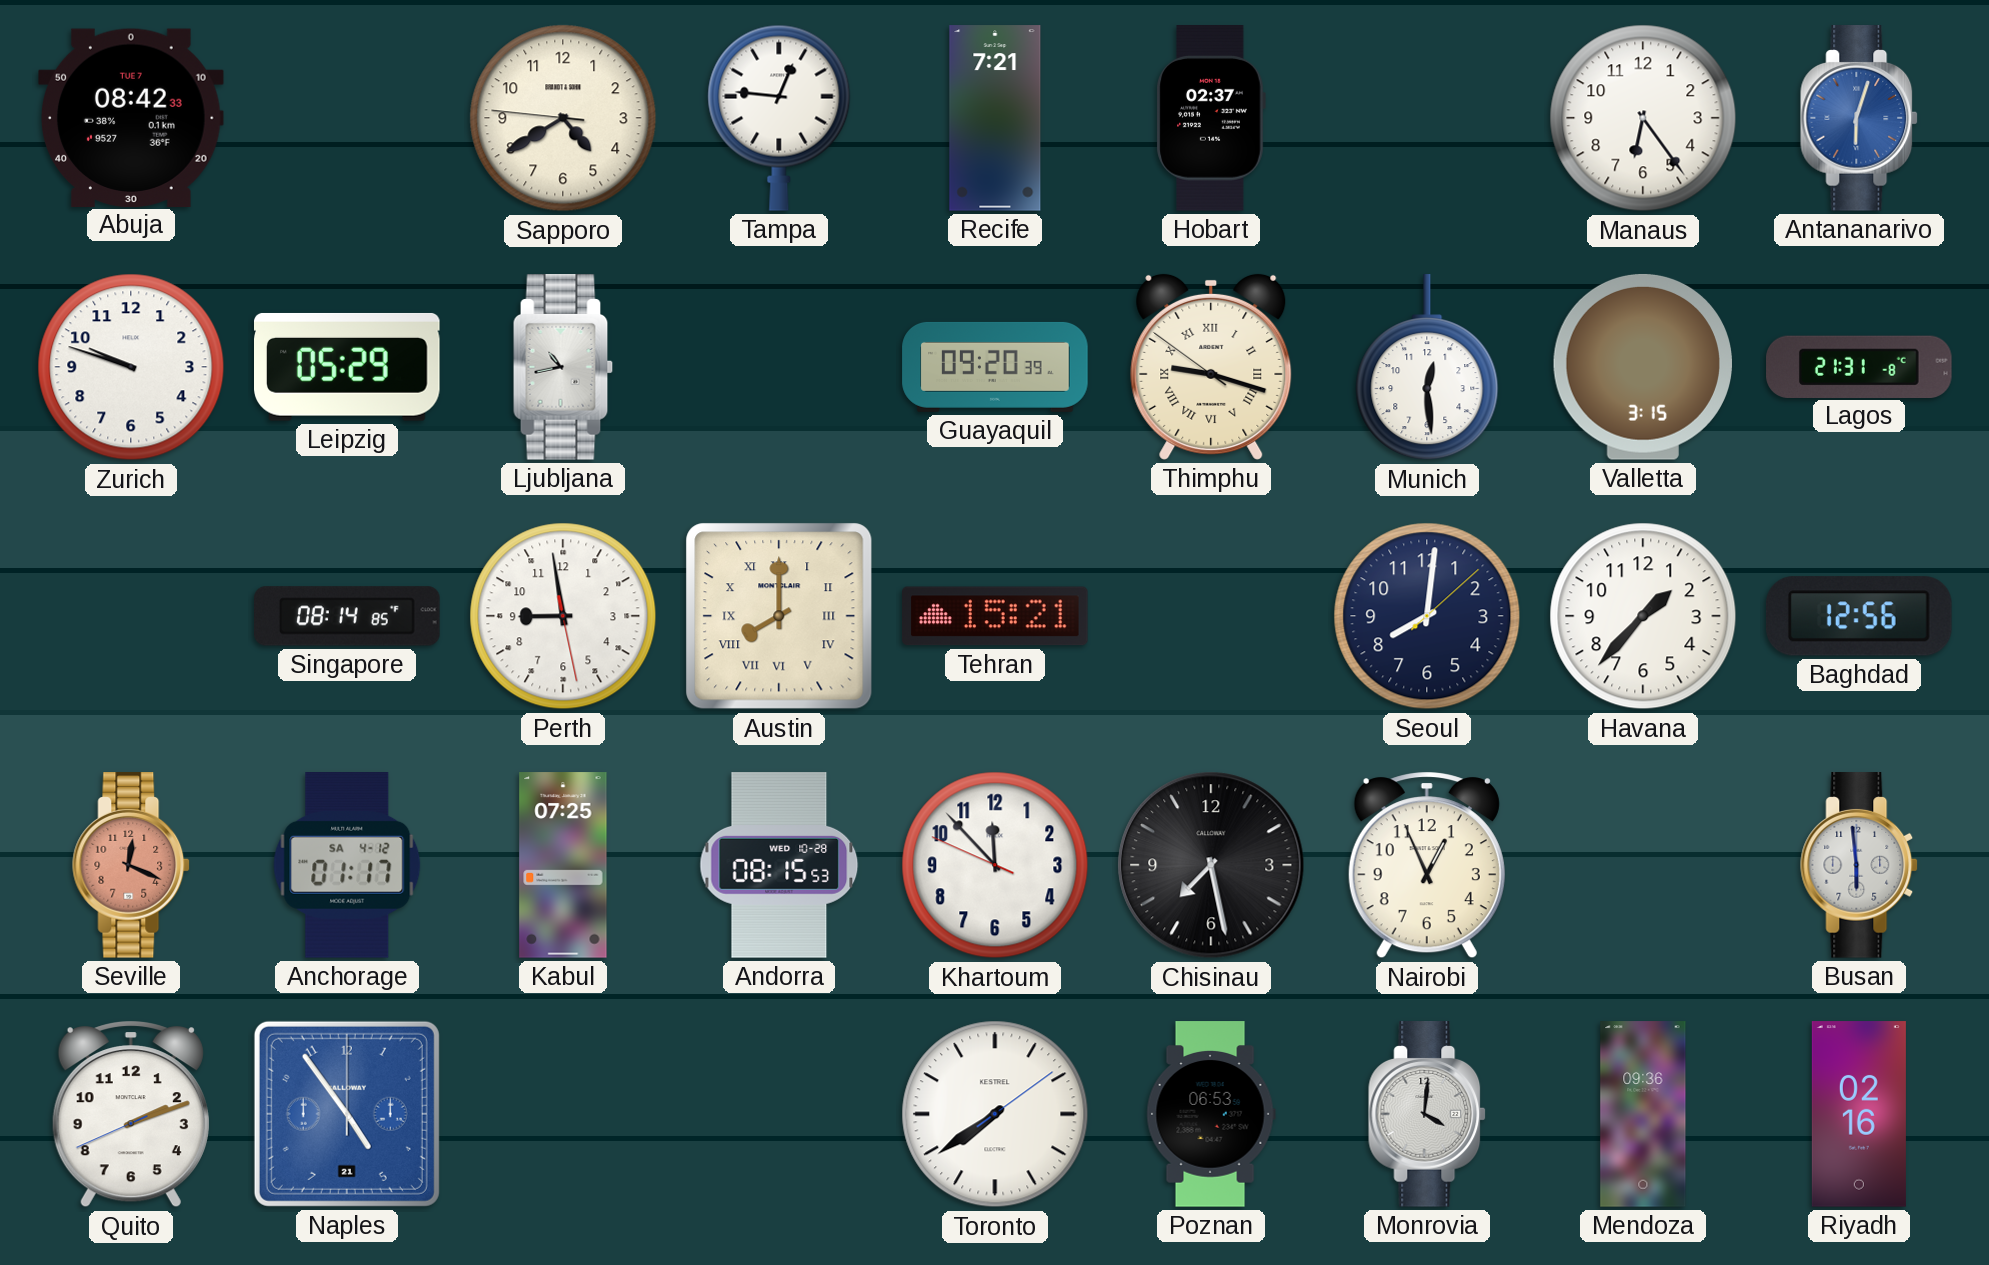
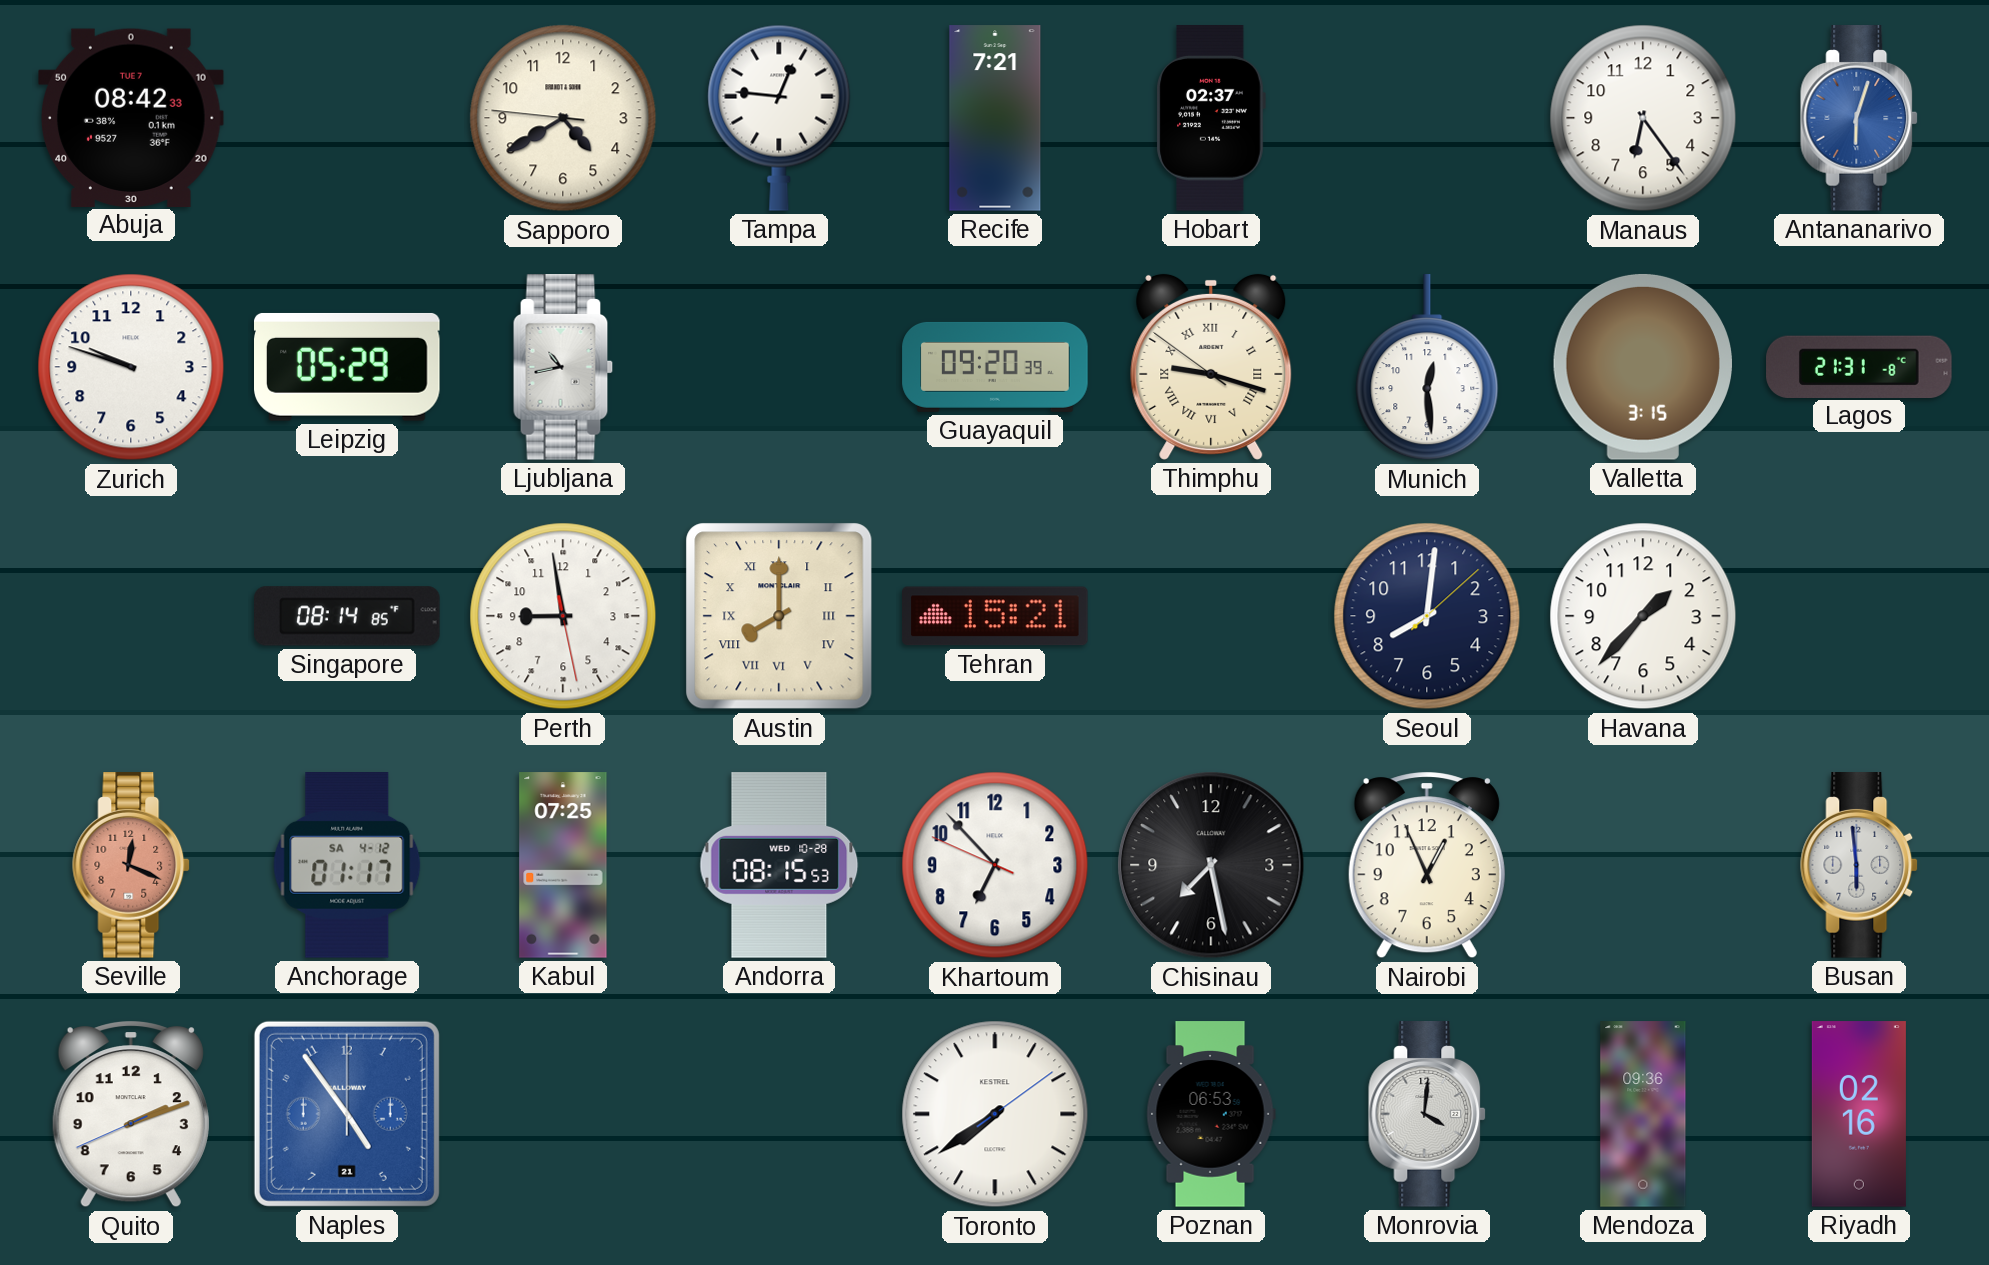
Baghdad: 12:56 -> none (1859, 616)
Khartoum: 11:52 -> 6:52 (995, 865)
